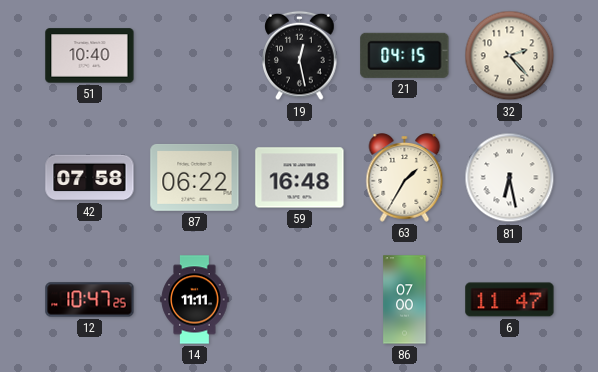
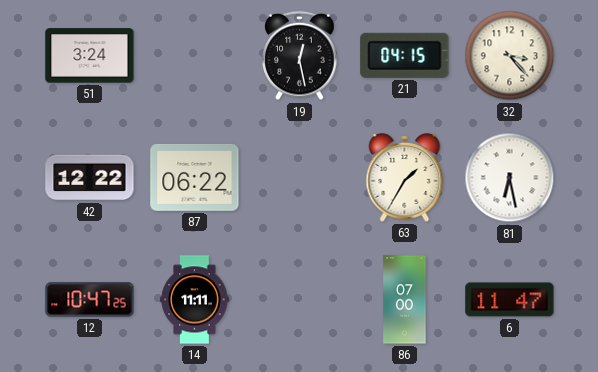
51: 10:40 -> 3:24 (90, 56)
32: 2:23 -> 3:23 (510, 56)
42: 07:58 -> 12:22 (90, 178)
59: 16:48 -> none (300, 178)
